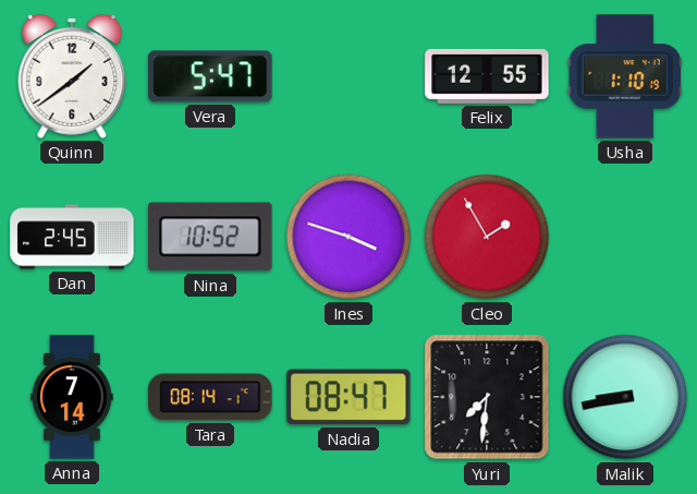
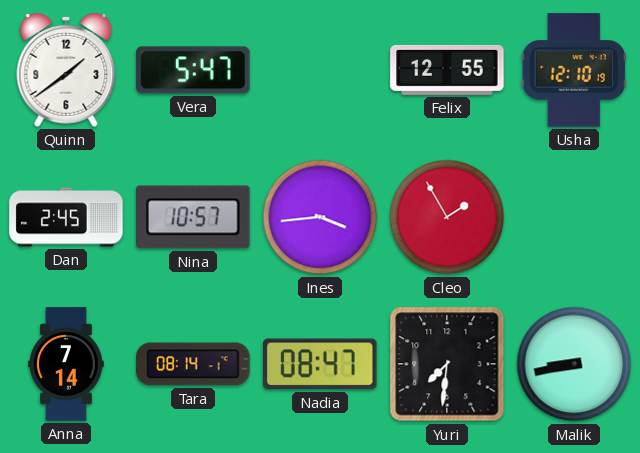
Usha: 1:10 -> 12:10 (574, 70)
Nina: 10:52 -> 10:57 (193, 217)
Ines: 3:48 -> 3:44 (320, 217)
